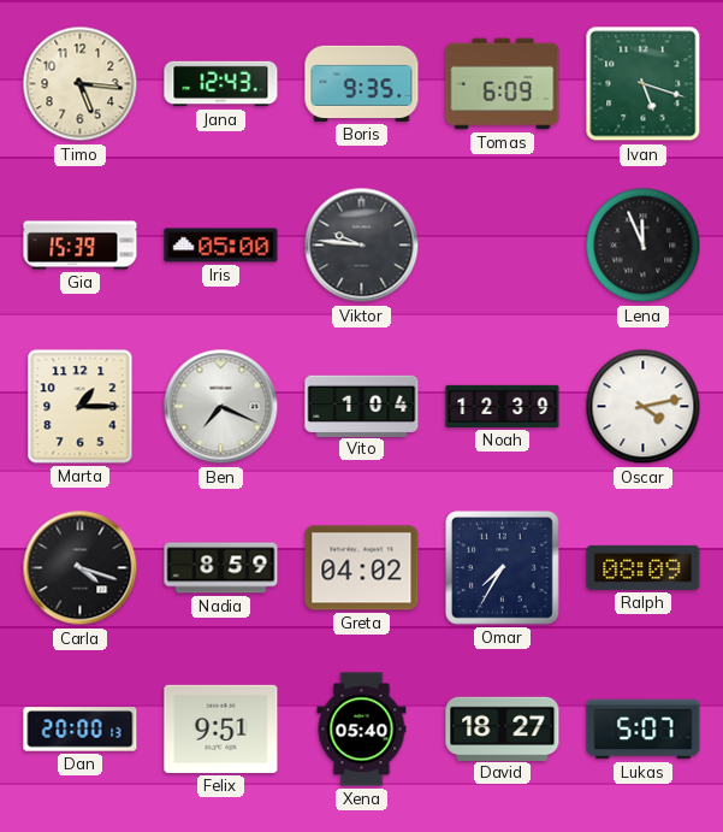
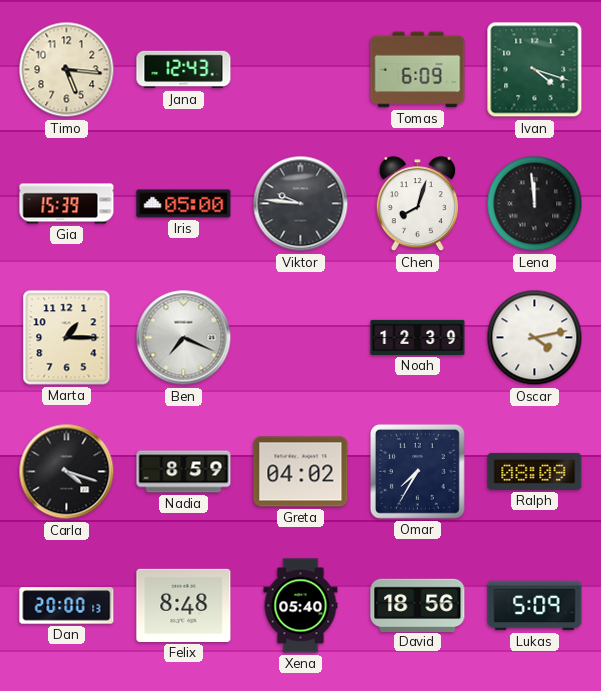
Boris: 9:35 -> none (362, 83)
Ivan: 5:18 -> 4:18 (535, 70)
Chen: none -> 8:03 (417, 204)
Lena: 11:56 -> 11:59 (535, 204)
Vito: 1:04 -> none (362, 406)
Felix: 9:51 -> 8:48 (184, 605)
David: 18:27 -> 18:56 (418, 605)
Lukas: 5:07 -> 5:09 (535, 606)
